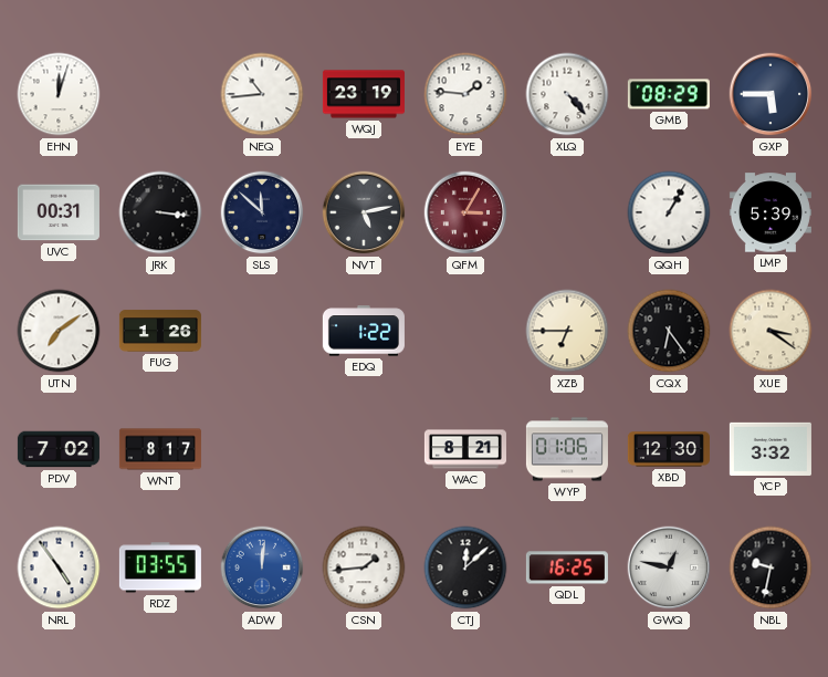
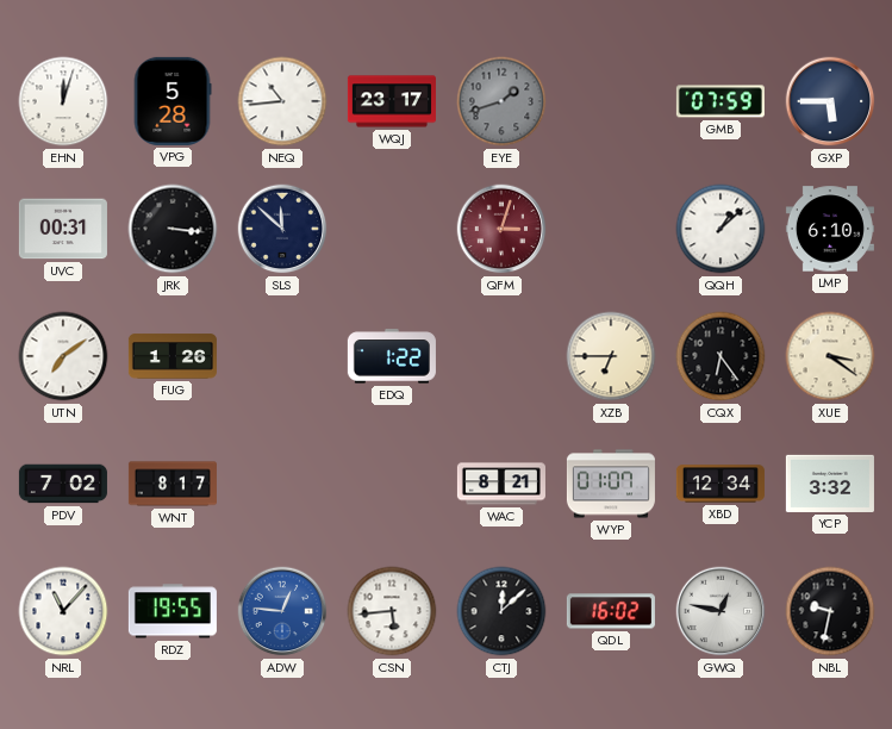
VPG: none -> 5:28 (173, 101)
WQJ: 23:19 -> 23:17 (392, 101)
EYE: 1:46 -> 1:42 (501, 101)
EYE dial: white -> grey (501, 101)
XLQ: 4:23 -> none (567, 94)
GMB: 08:29 -> 07:59 (721, 101)
NVT: 5:13 -> none (364, 212)
QFM: 3:05 -> 3:03 (501, 229)
QQH: 1:05 -> 1:08 (721, 229)
LMP: 5:39 -> 6:10 (830, 229)
WYP: 01:06 -> 01:07 (611, 484)
XBD: 12:30 -> 12:34 (721, 484)
NRL: 4:54 -> 11:07 (63, 611)
RDZ: 03:55 -> 19:55 (173, 611)
ADW: 12:01 -> 12:46 (282, 611)
CSN: 1:44 -> 5:44 (392, 611)
QDL: 16:25 -> 16:02 (611, 611)
